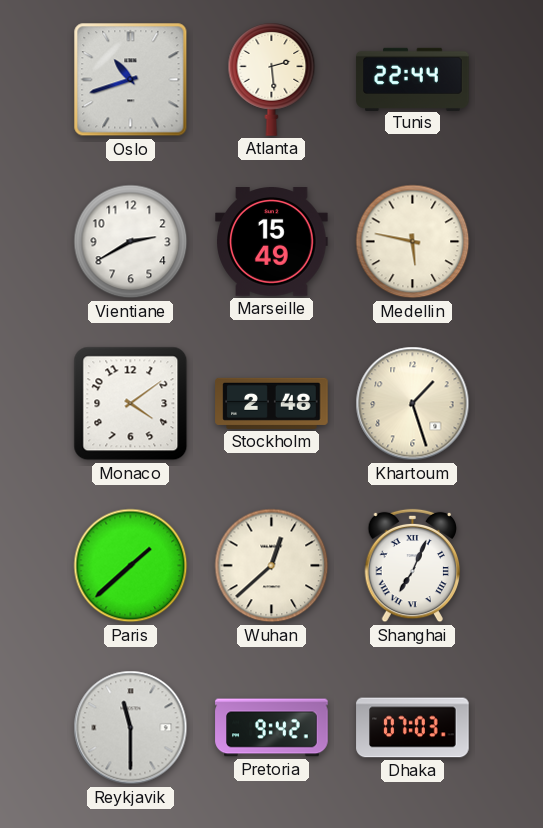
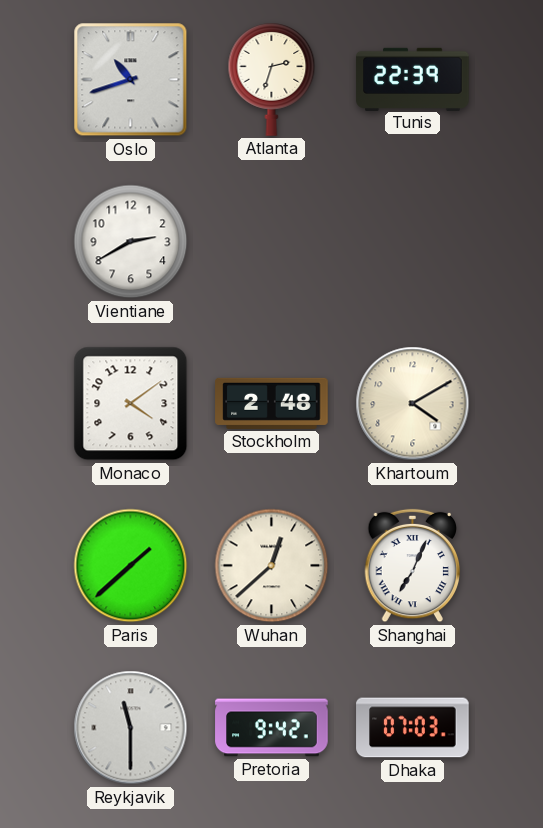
Atlanta: 2:29 -> 2:33 (272, 80)
Tunis: 22:44 -> 22:39 (413, 79)
Marseille: 15:49 -> none (272, 242)
Medellin: 5:47 -> none (413, 242)
Khartoum: 1:27 -> 4:10 (413, 404)
